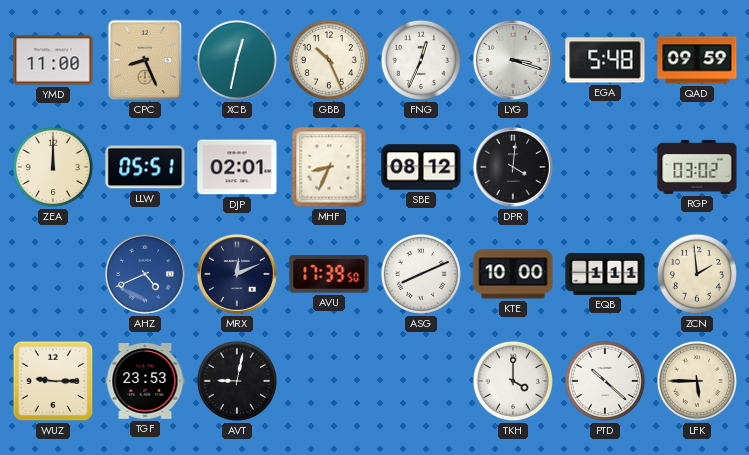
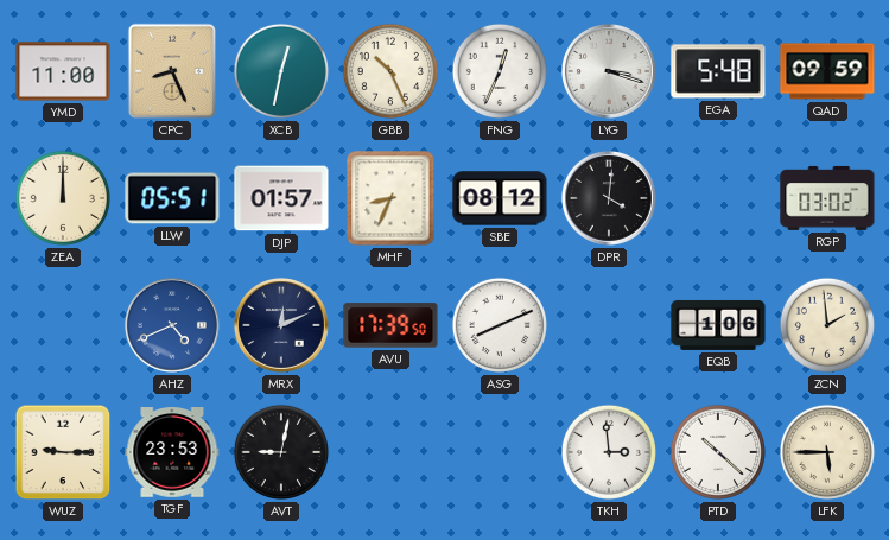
DJP: 02:01 -> 01:57 (281, 198)
KTE: 10:00 -> none (513, 274)
EQB: 1:11 -> 1:06 (718, 325)
TKH: 4:00 -> 2:59 (609, 452)
